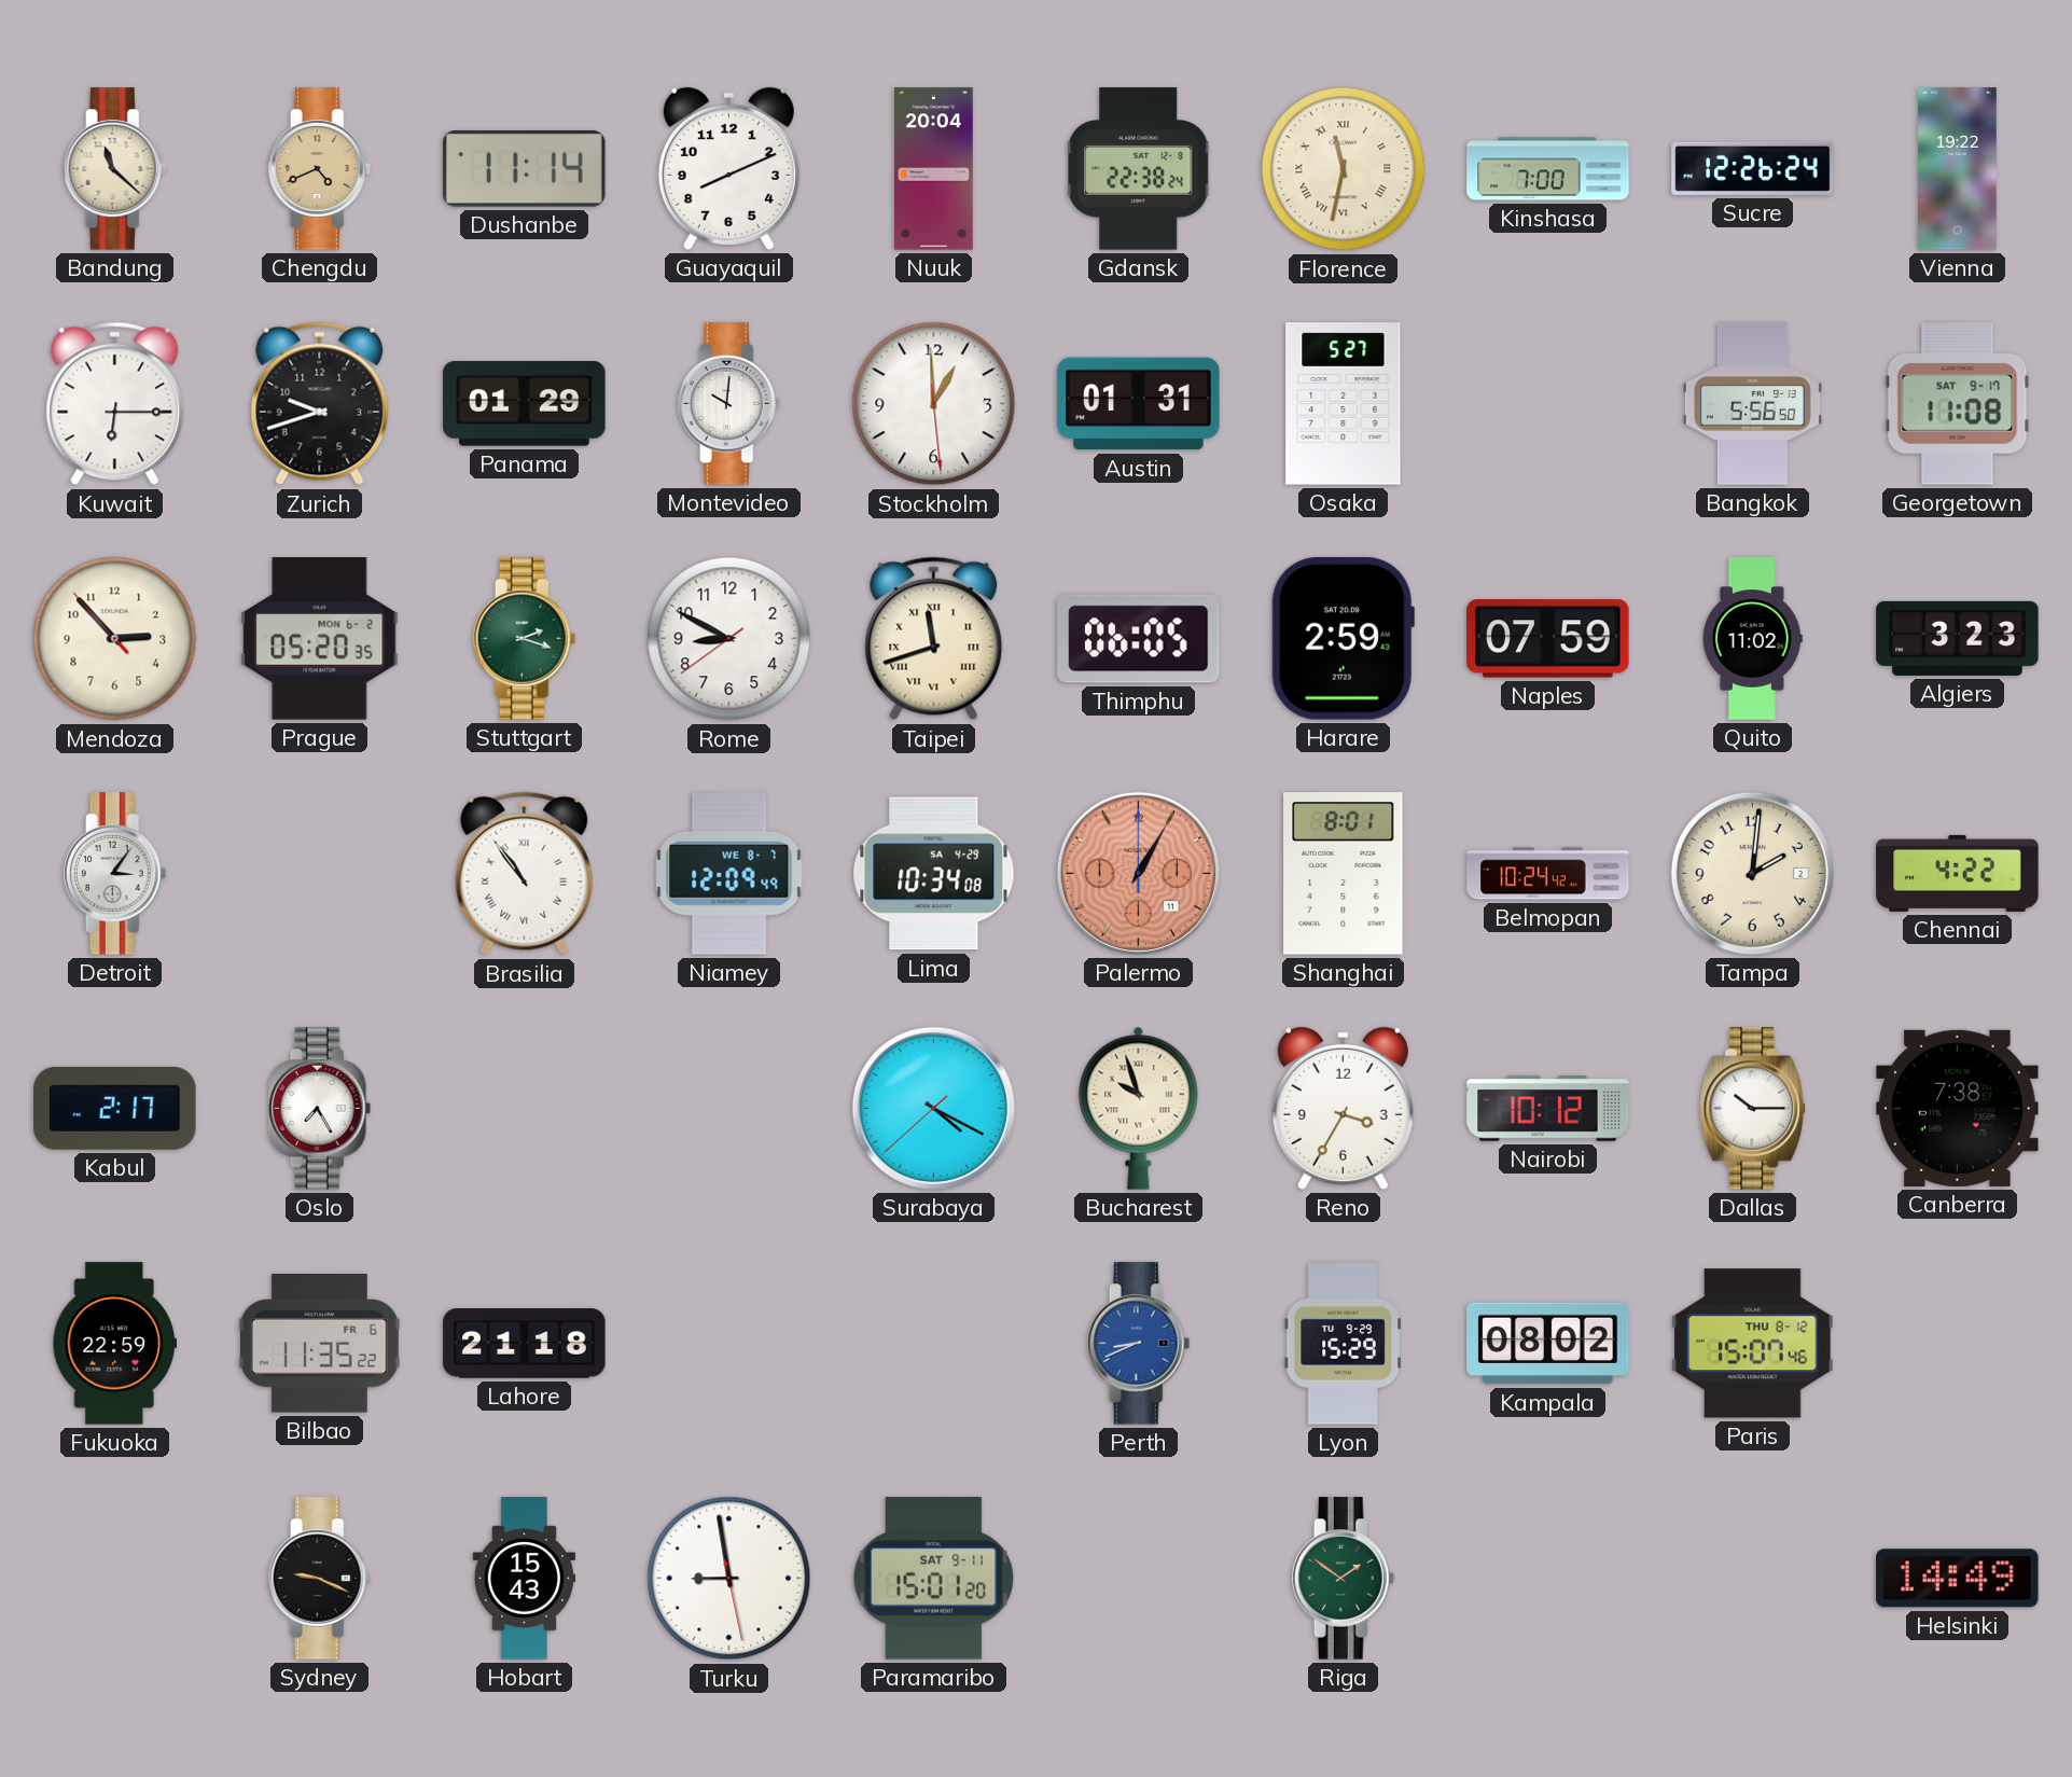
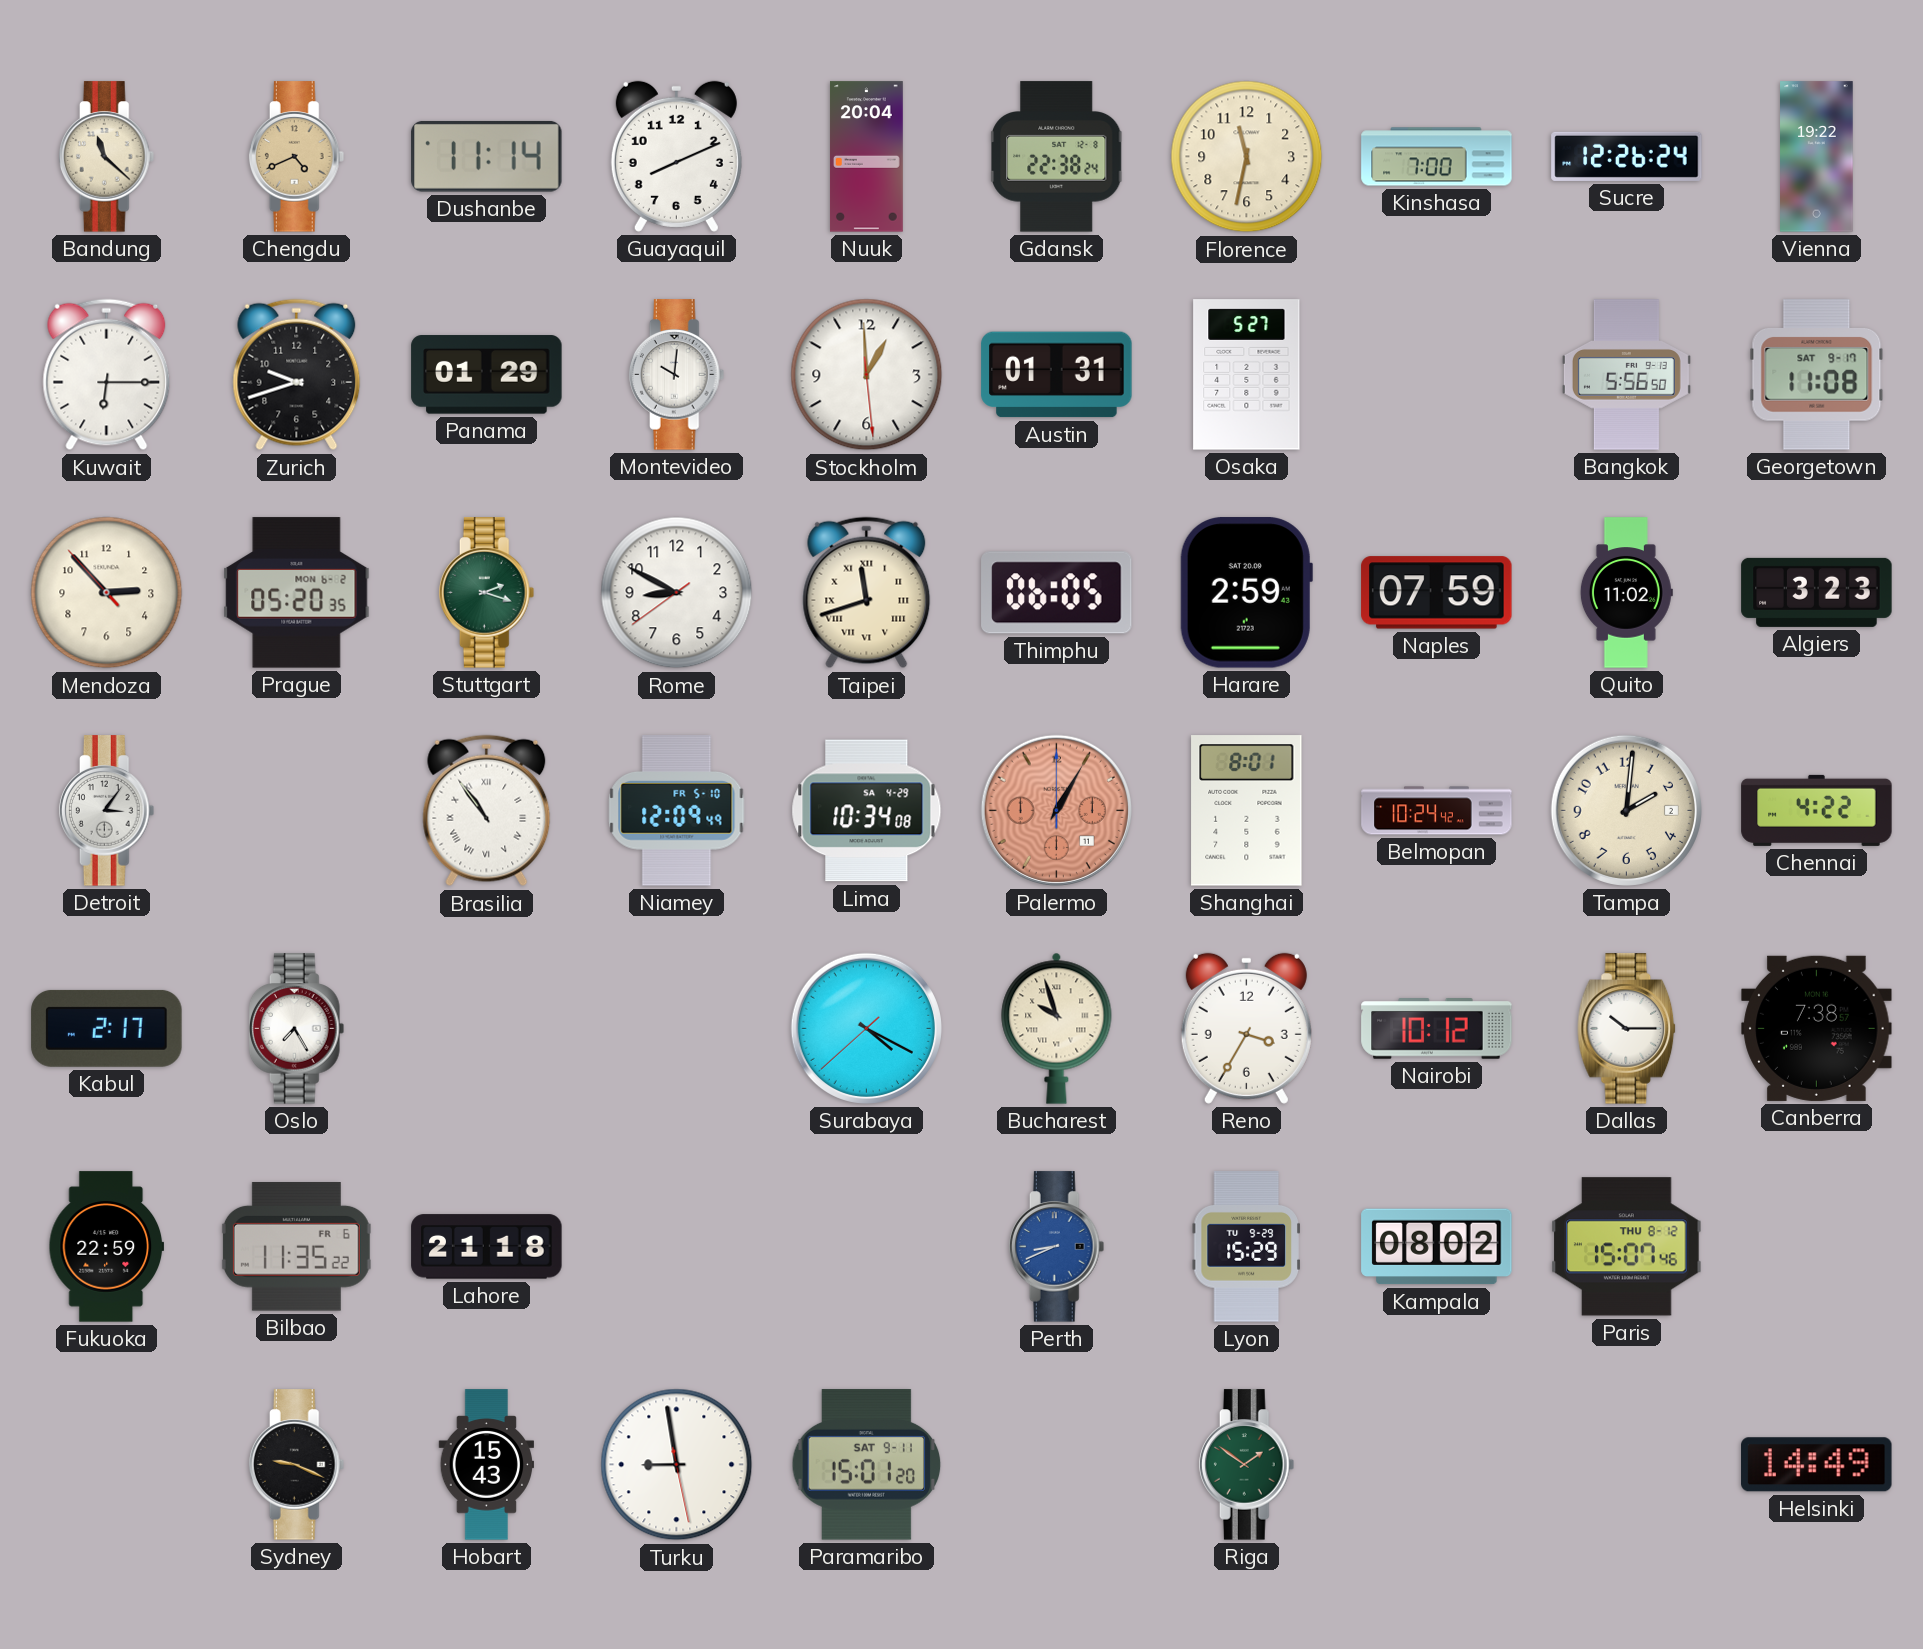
Florence numerals: Roman -> Arabic (1247, 157)
Niamey date: WE 8-7 -> FR 5-10 (677, 811)
